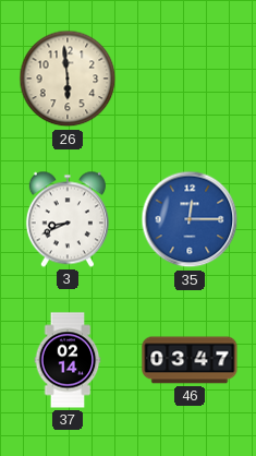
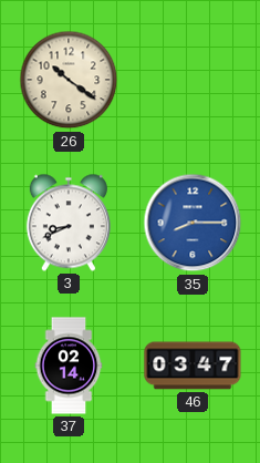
26: 5:59 -> 10:21 (69, 80)
35: 12:15 -> 8:15 (193, 223)
